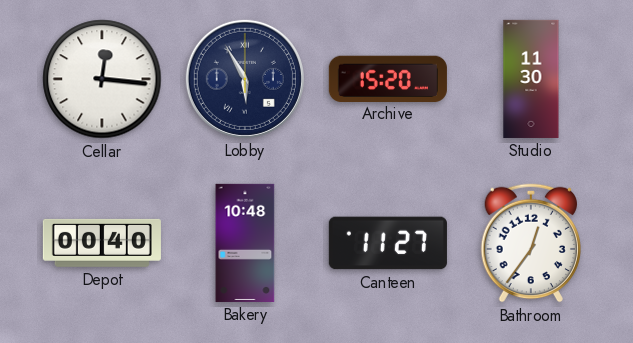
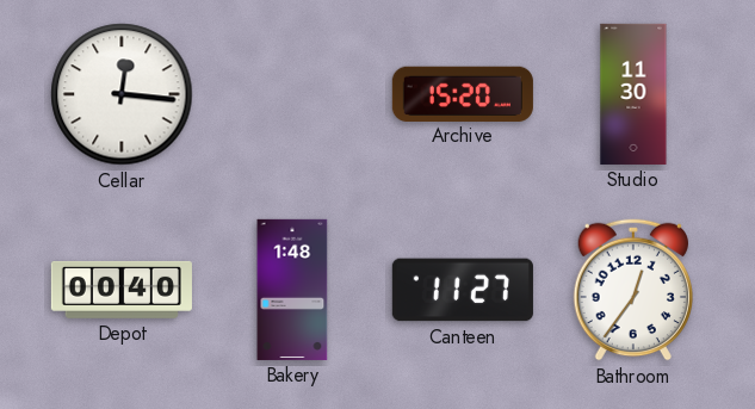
Lobby: 5:55 -> none (245, 79)
Bakery: 10:48 -> 1:48 (292, 290)
